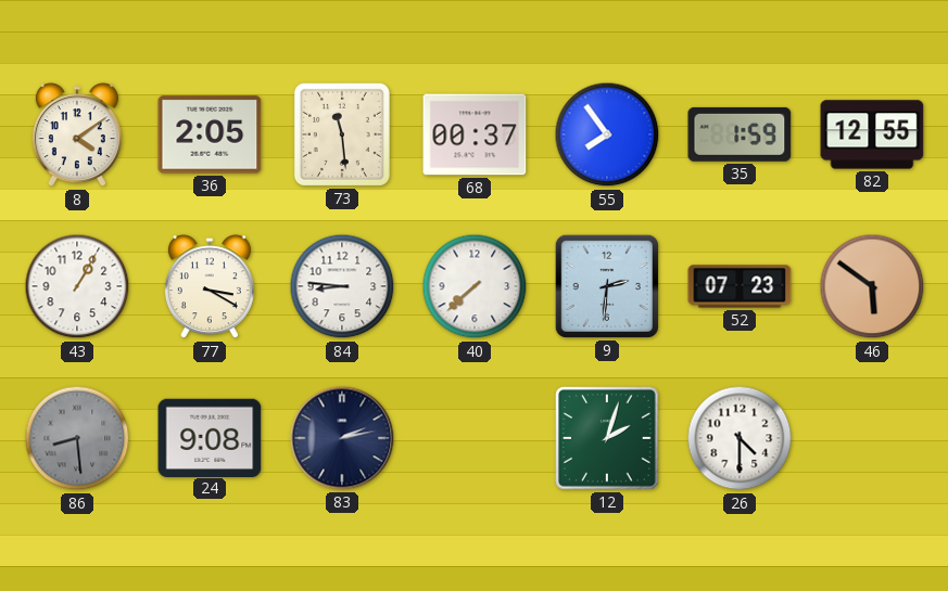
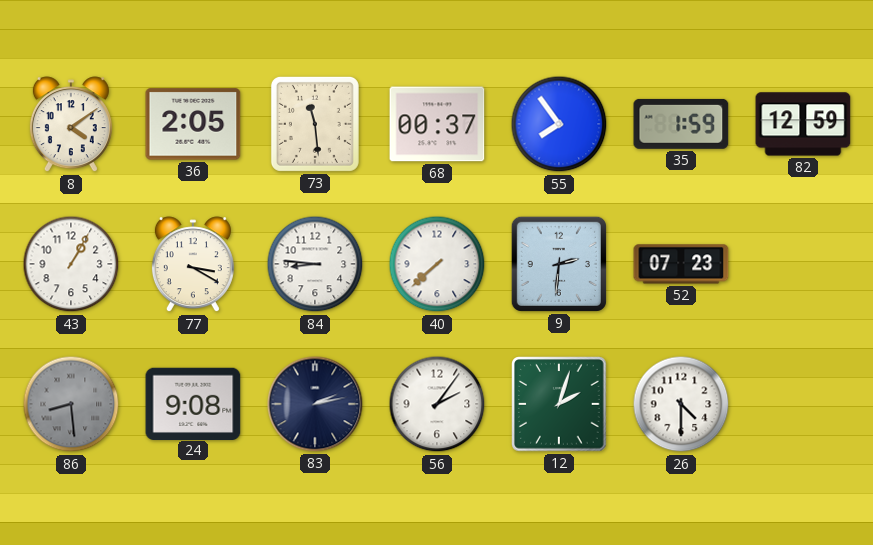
82: 12:55 -> 12:59 (803, 124)
46: 5:51 -> none (872, 286)
56: none -> 2:06 (437, 404)
